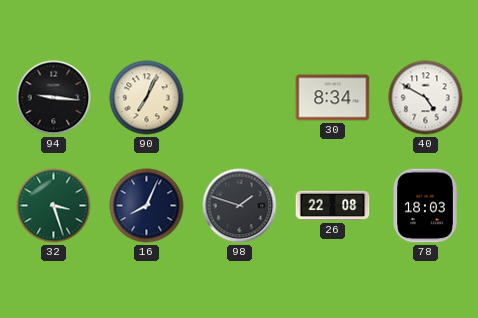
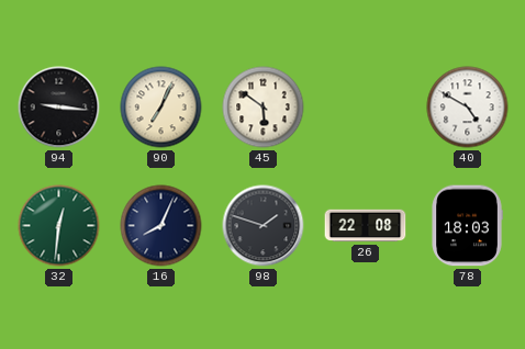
45: none -> 5:51 (264, 108)
30: 8:34 -> none (333, 98)
32: 3:27 -> 12:31 (59, 226)
